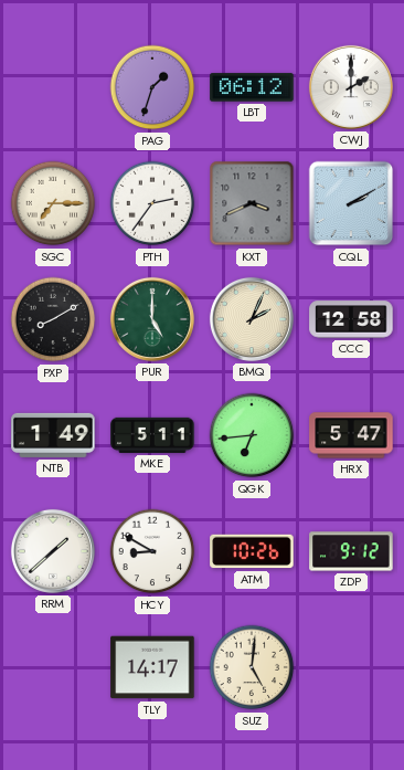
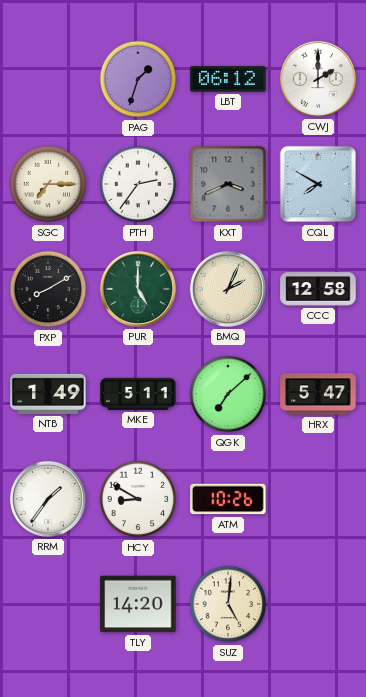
CQL: 2:10 -> 7:50 (318, 184)
QGK: 6:44 -> 7:08 (228, 394)
RRM: 1:38 -> 1:36 (48, 499)
ZDP: 9:12 -> none (351, 551)
TLY: 14:17 -> 14:20 (138, 604)
